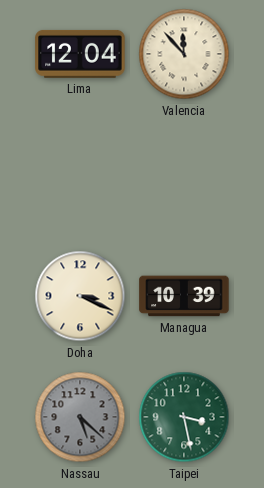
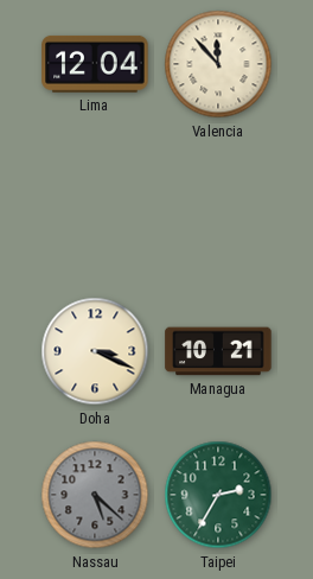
Managua: 10:39 -> 10:21 (218, 351)
Taipei: 3:28 -> 2:35 (218, 495)
